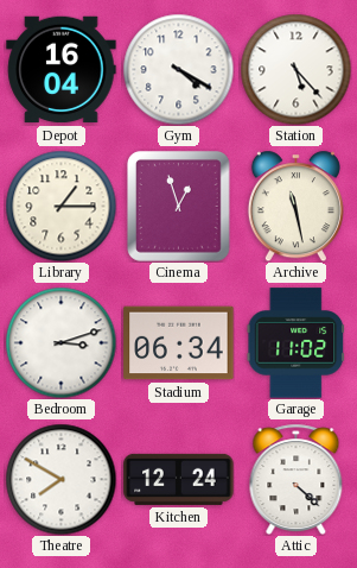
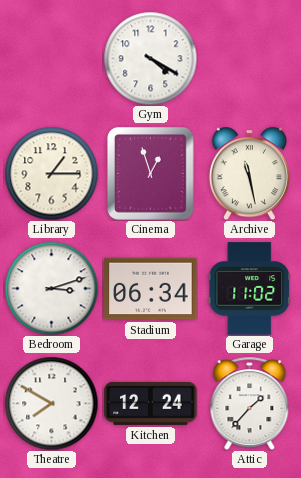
Depot: 16:04 -> none (62, 70)
Station: 5:23 -> none (295, 69)
Attic: 4:22 -> 1:37 (250, 403)
